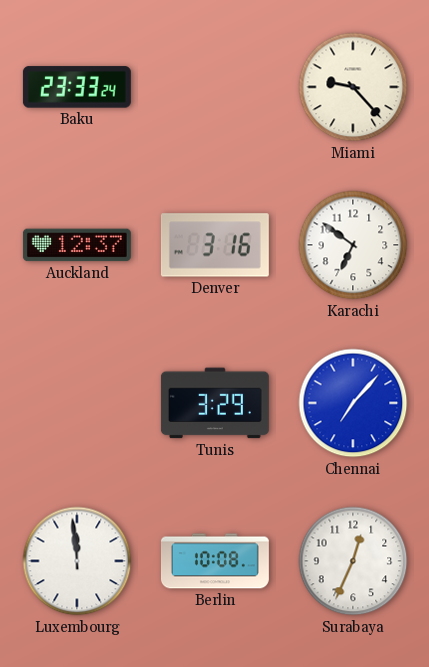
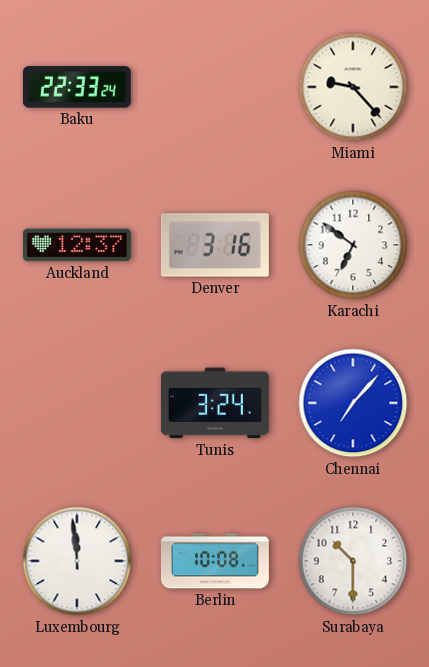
Baku: 23:33 -> 22:33 (77, 87)
Tunis: 3:29 -> 3:24 (215, 403)
Surabaya: 12:34 -> 10:30 (353, 561)
